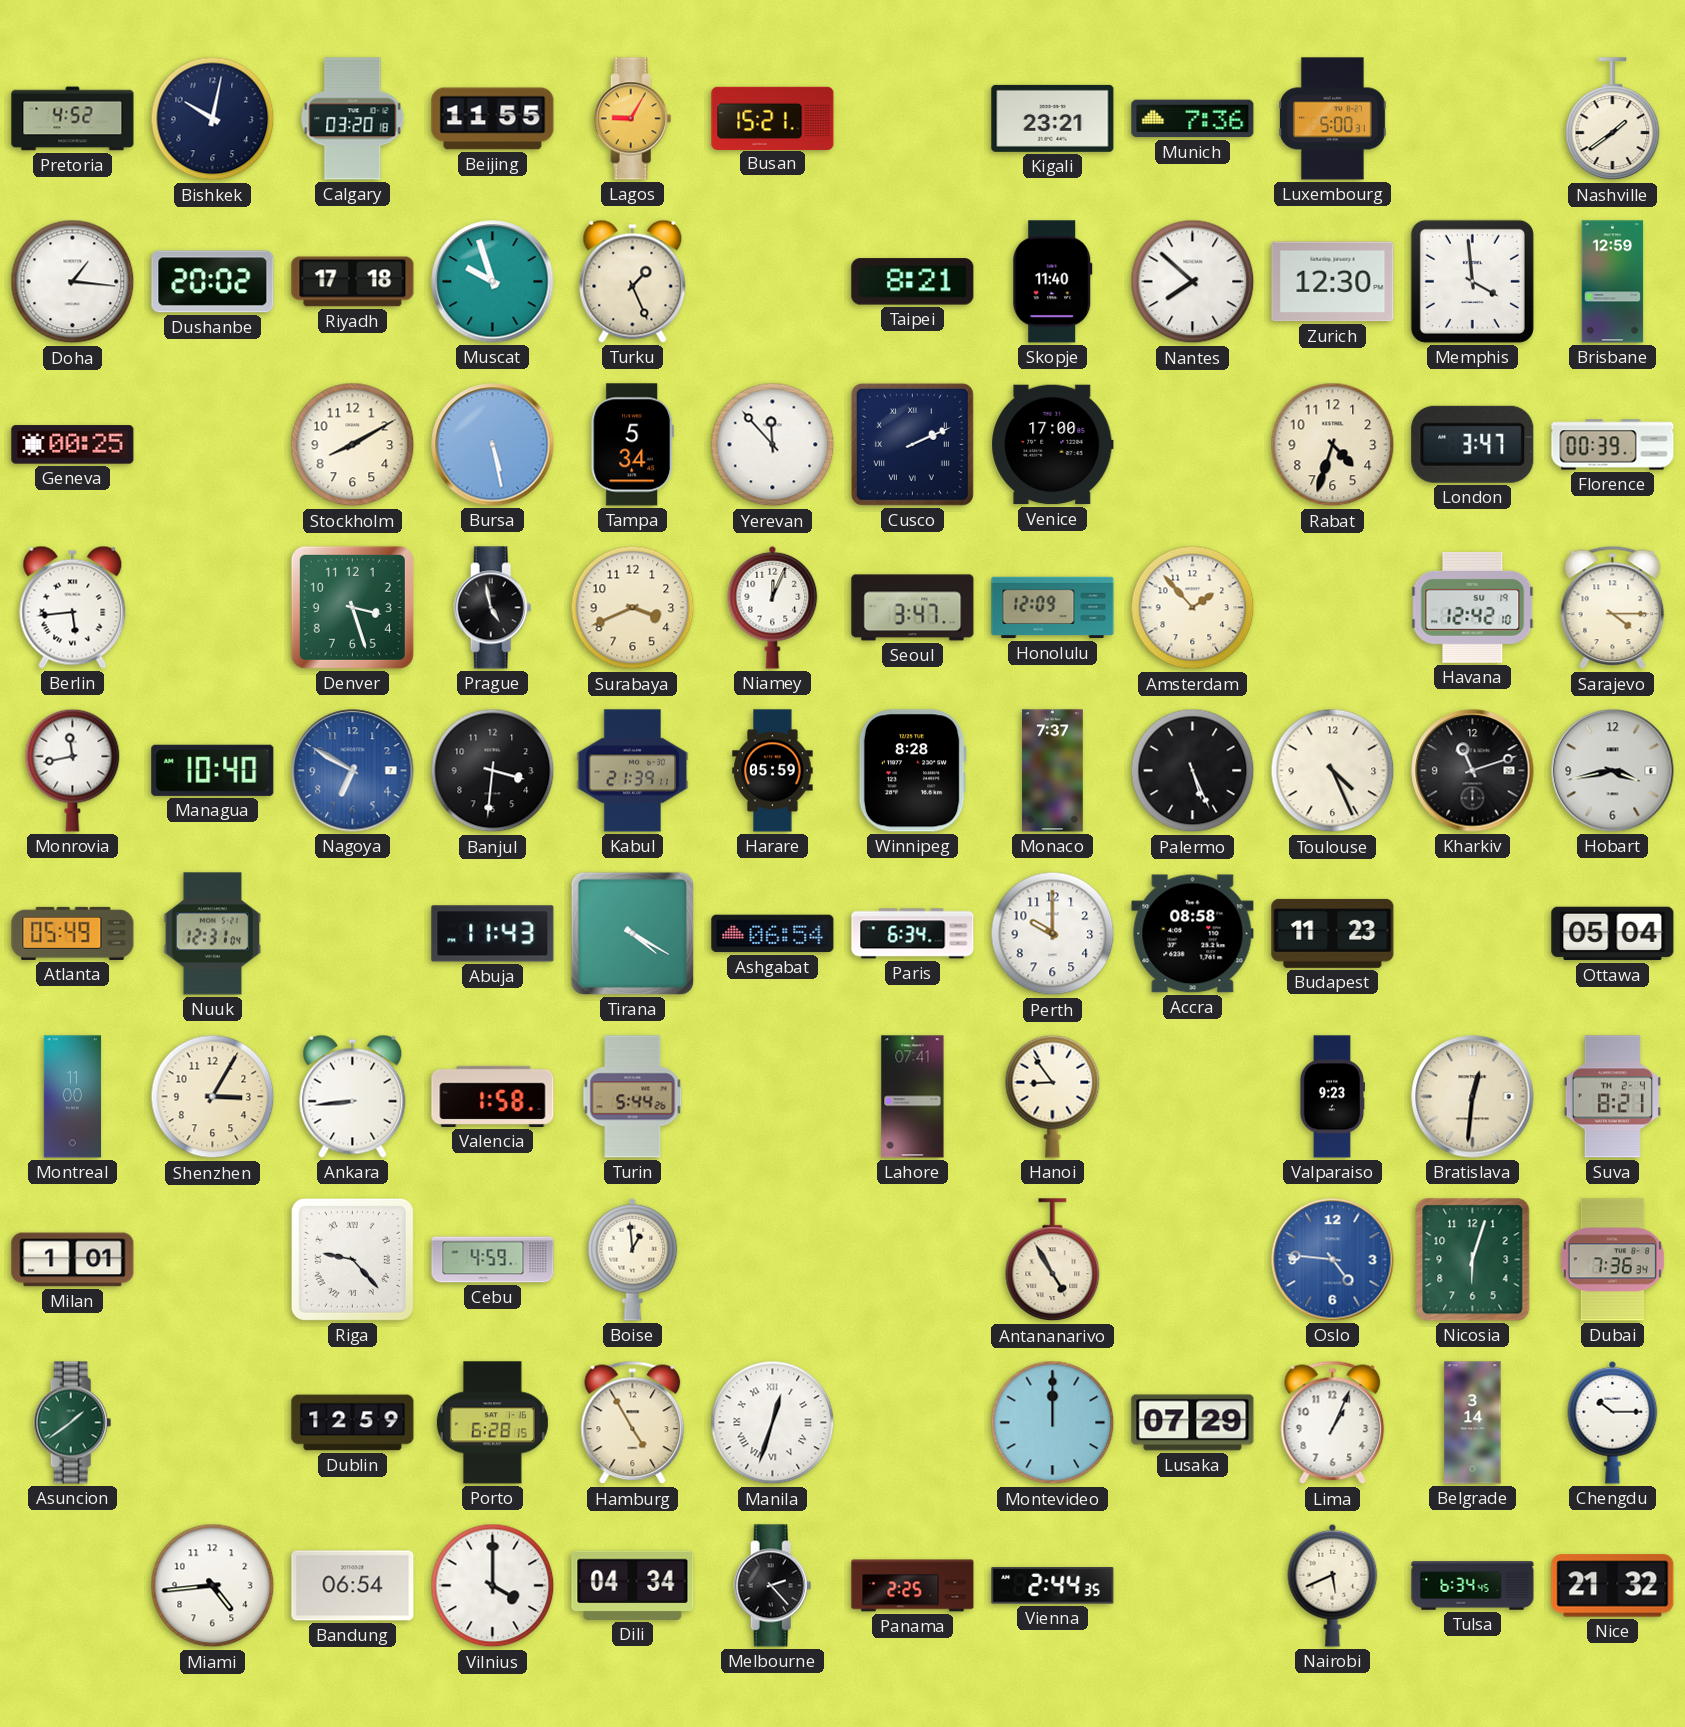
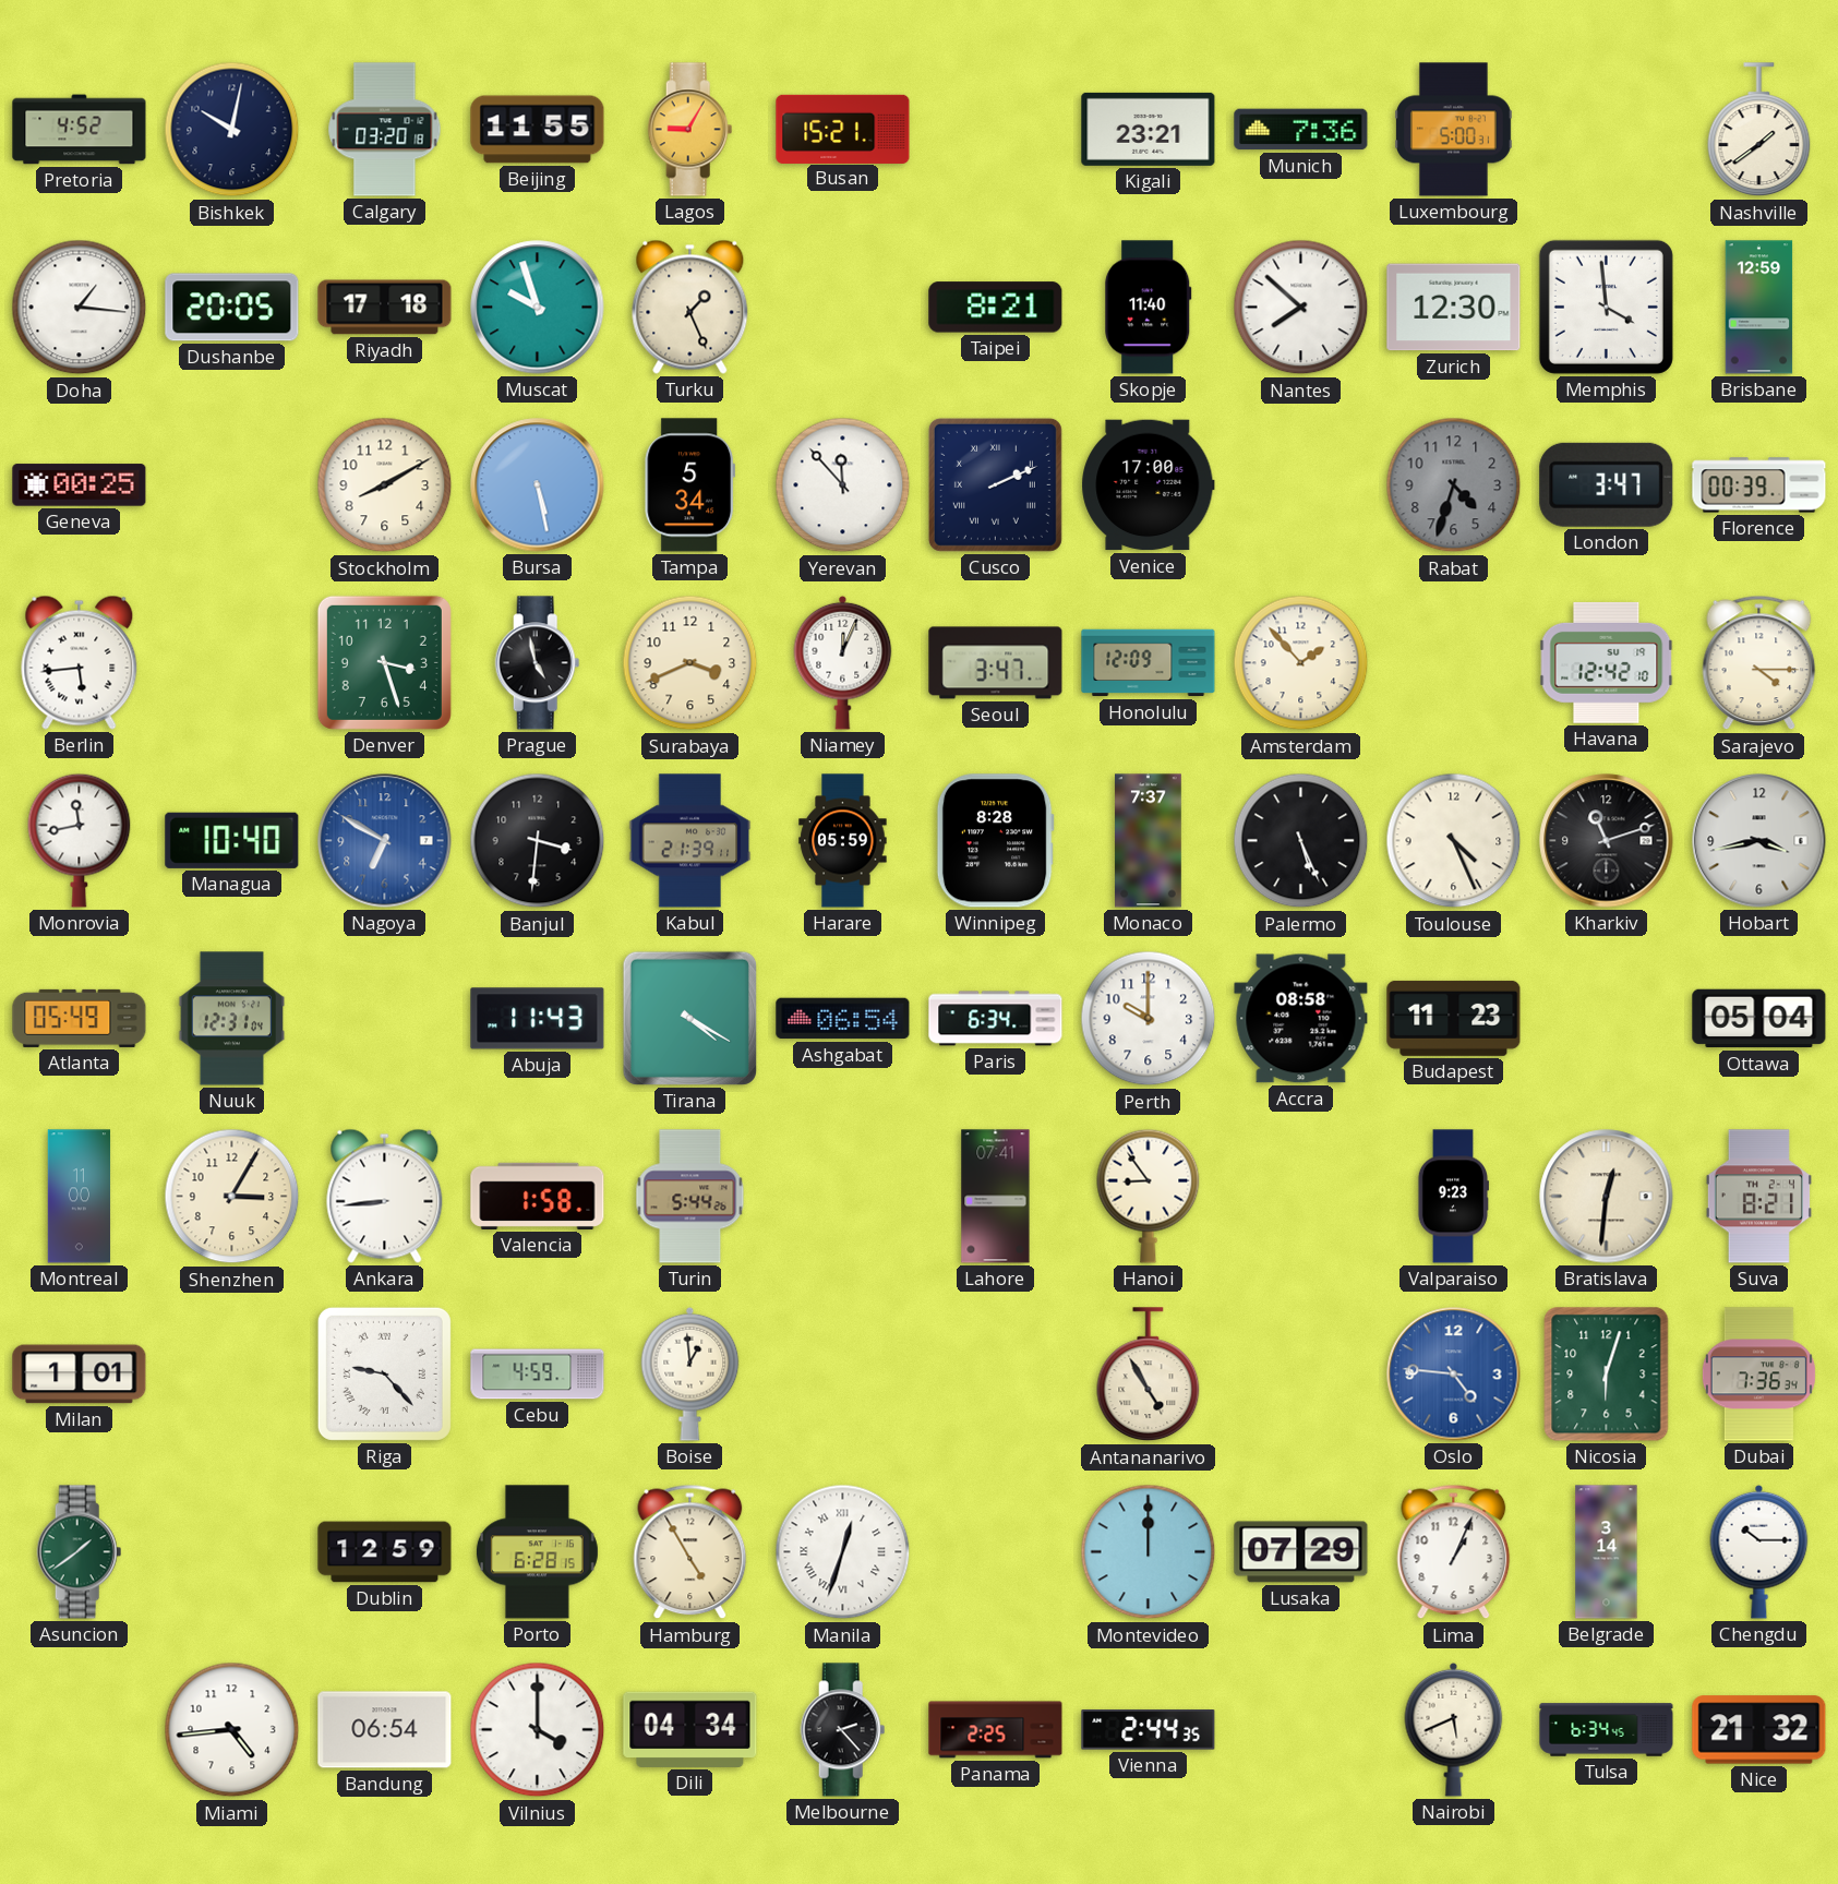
Dushanbe: 20:02 -> 20:05 (232, 308)
Rabat dial: cream -> grey (1454, 485)
